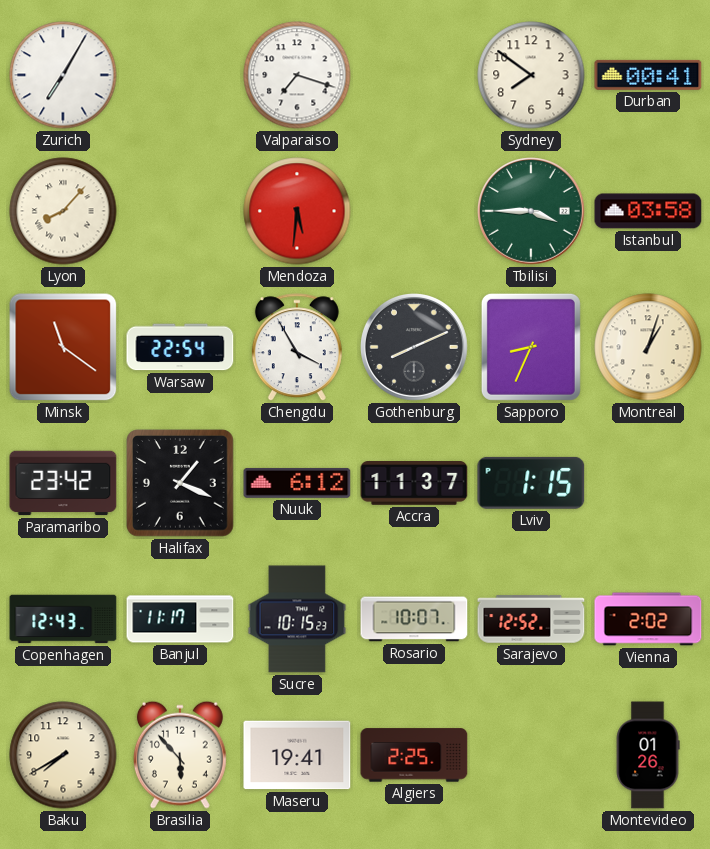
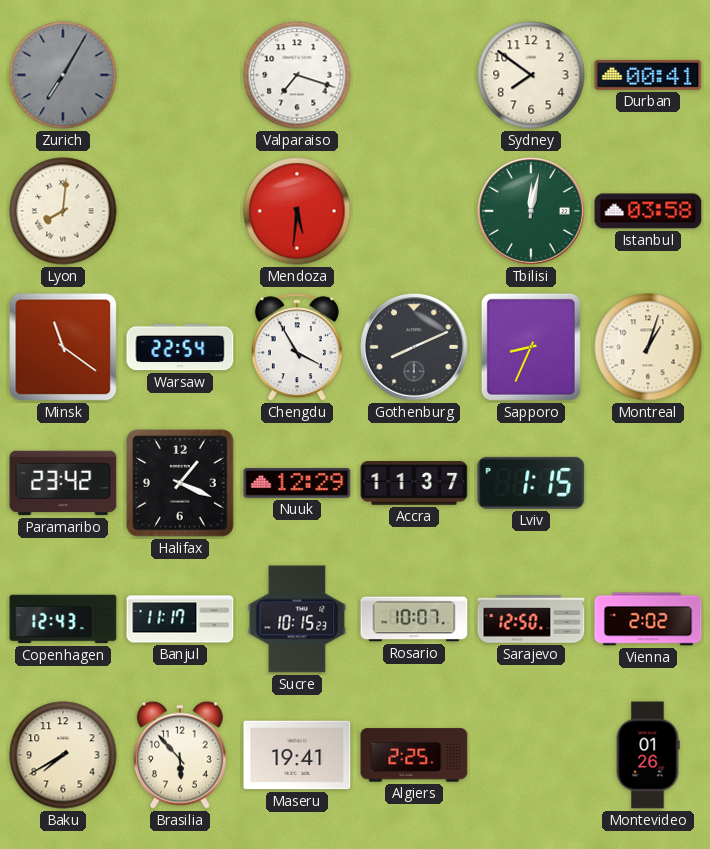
Zurich dial: white -> grey (63, 75)
Lyon: 8:07 -> 8:01 (63, 211)
Tbilisi: 3:45 -> 12:02 (532, 212)
Nuuk: 6:12 -> 12:29 (297, 483)
Sarajevo: 12:52 -> 12:50 (531, 619)
